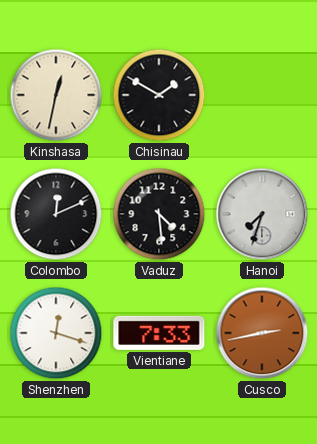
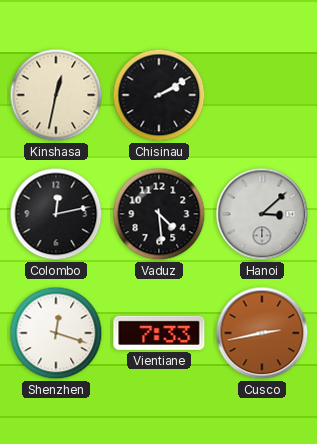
Chisinau: 1:50 -> 2:10 (159, 95)
Colombo: 12:11 -> 12:13 (56, 214)
Hanoi: 7:33 -> 3:08 (262, 214)
